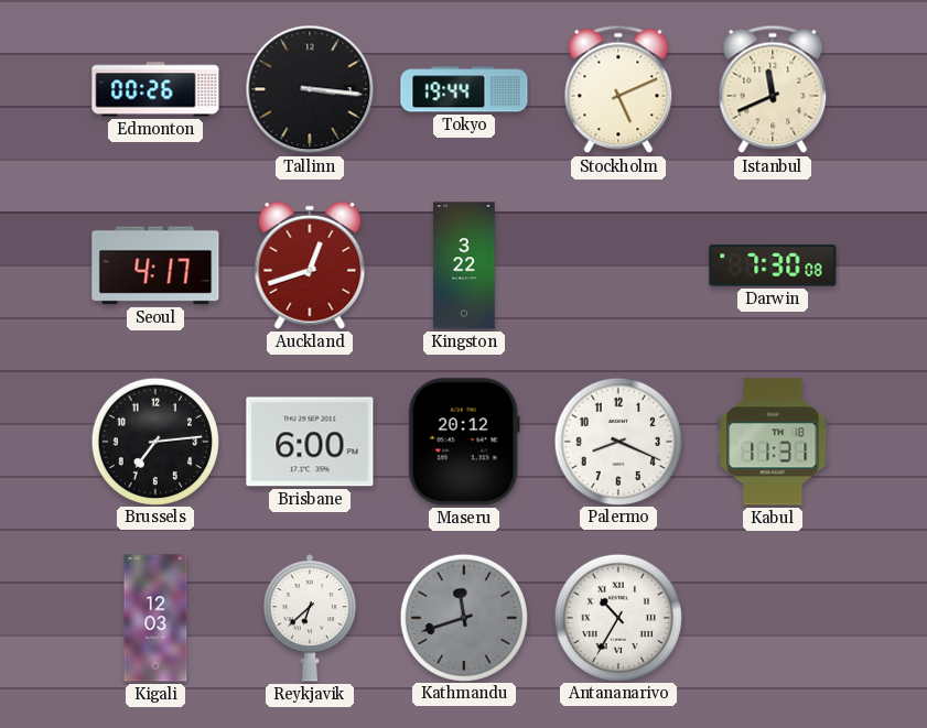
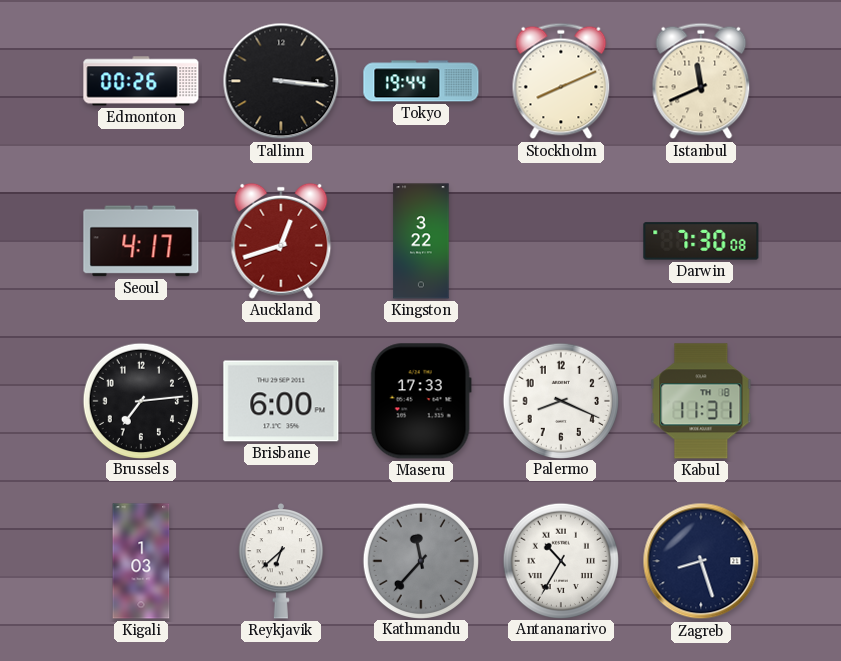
Stockholm: 5:11 -> 8:11 (561, 81)
Maseru: 20:12 -> 17:33 (421, 401)
Kigali: 12:03 -> 1:03 (141, 561)
Kathmandu: 11:42 -> 11:37 (420, 560)
Zagreb: none -> 8:27 (701, 561)
